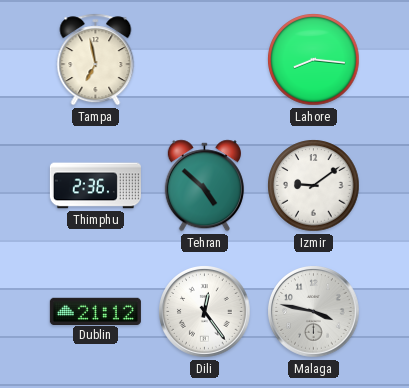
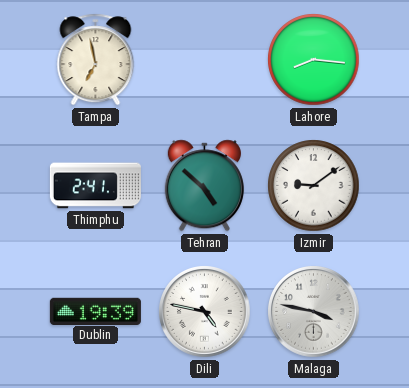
Thimphu: 2:36 -> 2:41 (95, 186)
Dublin: 21:12 -> 19:39 (95, 311)
Dili: 12:24 -> 4:47 (205, 312)
